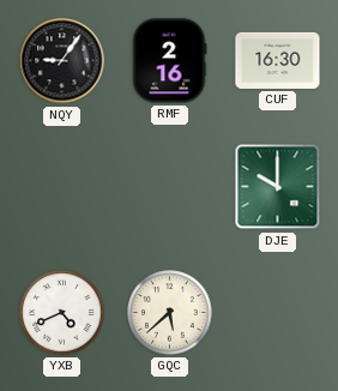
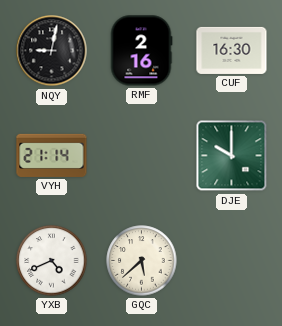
NQY: 9:06 -> 9:02 (52, 51)
VYH: none -> 21:14 (52, 155)
